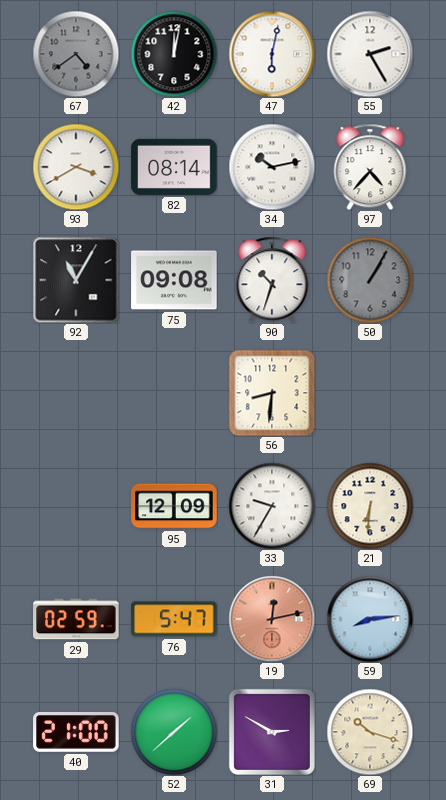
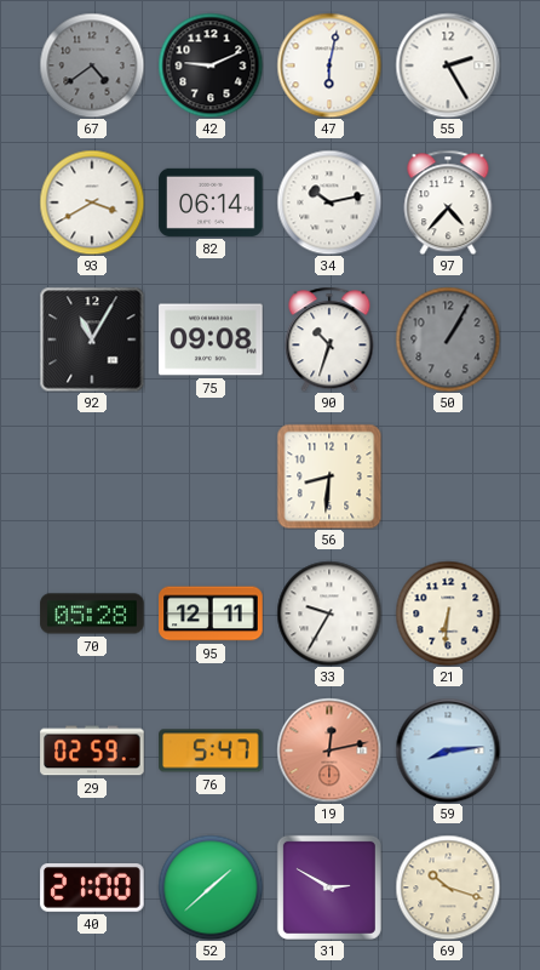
42: 12:02 -> 9:11 (211, 65)
82: 08:14 -> 06:14 (211, 202)
70: none -> 05:28 (92, 614)
95: 12:09 -> 12:11 (211, 614)
